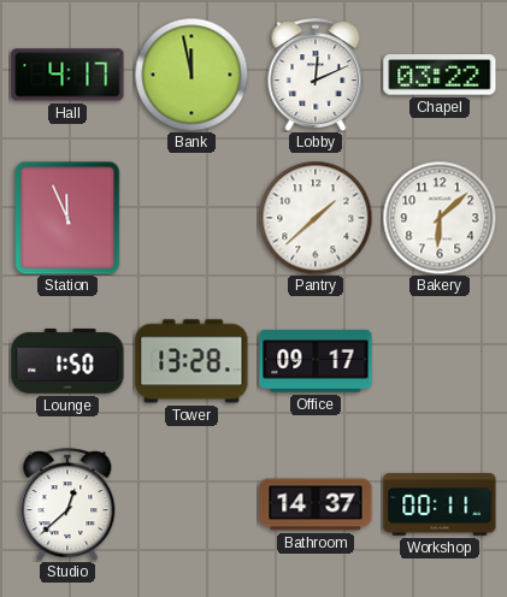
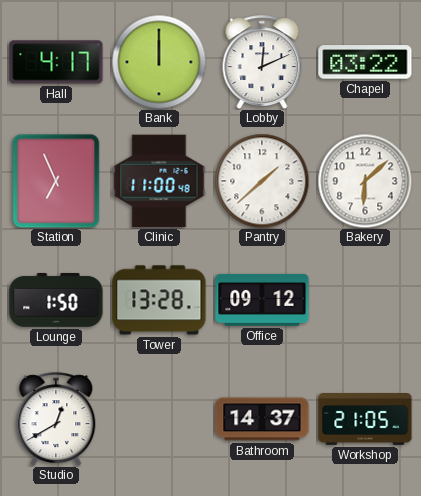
Bank: 11:58 -> 12:00 (159, 62)
Station: 11:56 -> 6:56 (56, 181)
Clinic: none -> 11:00 (159, 181)
Office: 09:17 -> 09:12 (262, 300)
Studio: 12:38 -> 12:40 (56, 419)
Workshop: 00:11 -> 21:05 (365, 420)
